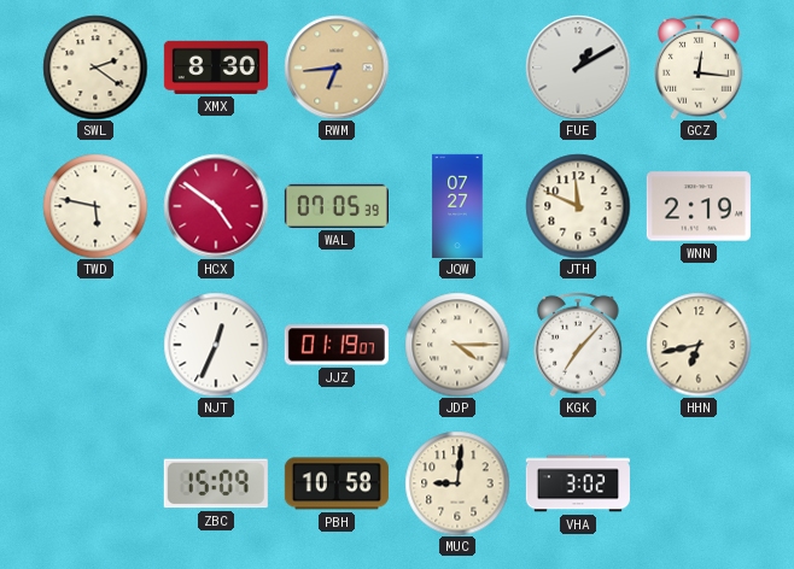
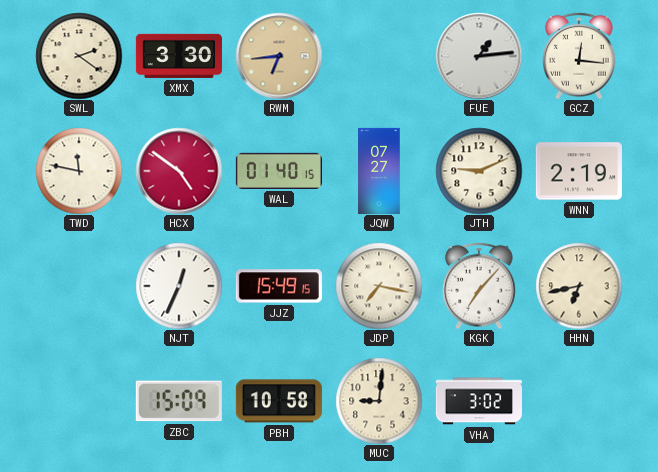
XMX: 8:30 -> 3:30 (179, 56)
FUE: 1:10 -> 1:14 (479, 56)
TWD: 5:47 -> 11:47 (79, 171)
WAL: 07:05 -> 01:40 (279, 171)
JTH: 11:49 -> 9:11 (479, 171)
JJZ: 01:19 -> 15:49 (279, 286)
JDP: 4:15 -> 7:17 (379, 286)
